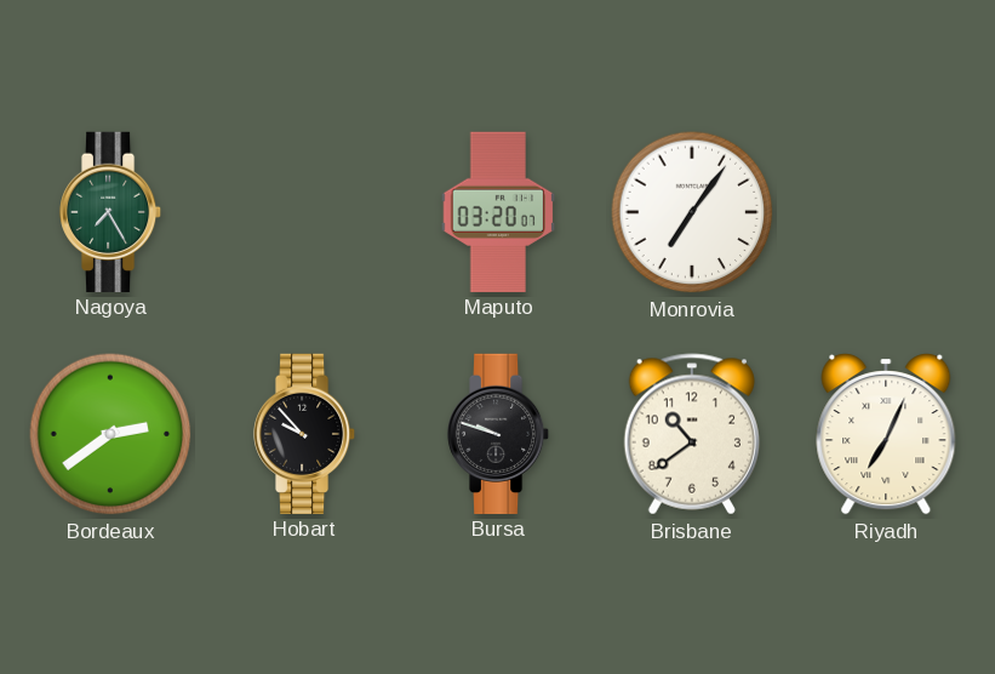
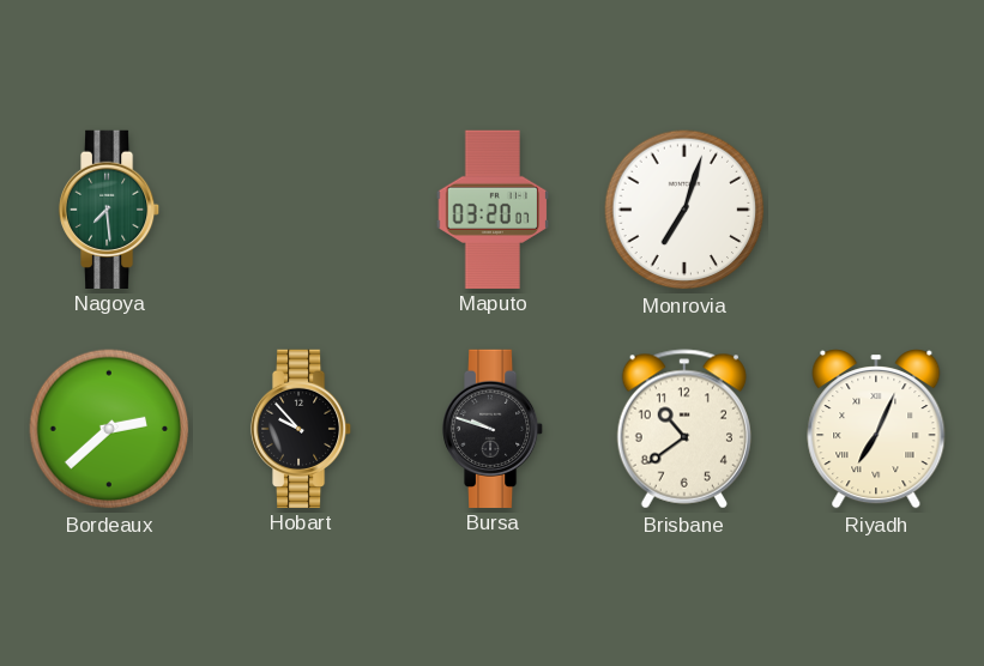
Nagoya: 7:25 -> 7:29 (109, 208)
Monrovia: 7:06 -> 7:03 (684, 210)
Bordeaux: 2:39 -> 2:38 (109, 429)
